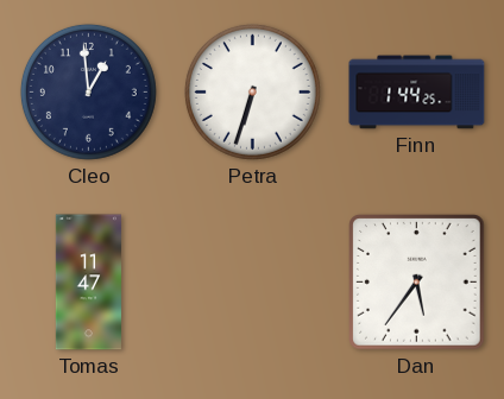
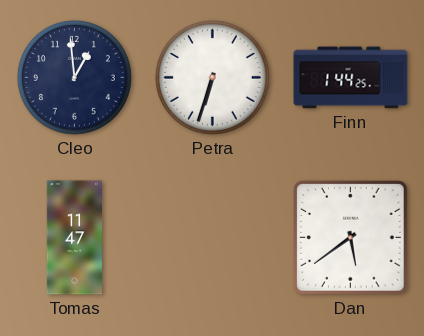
Dan: 5:36 -> 5:39 (351, 238)
